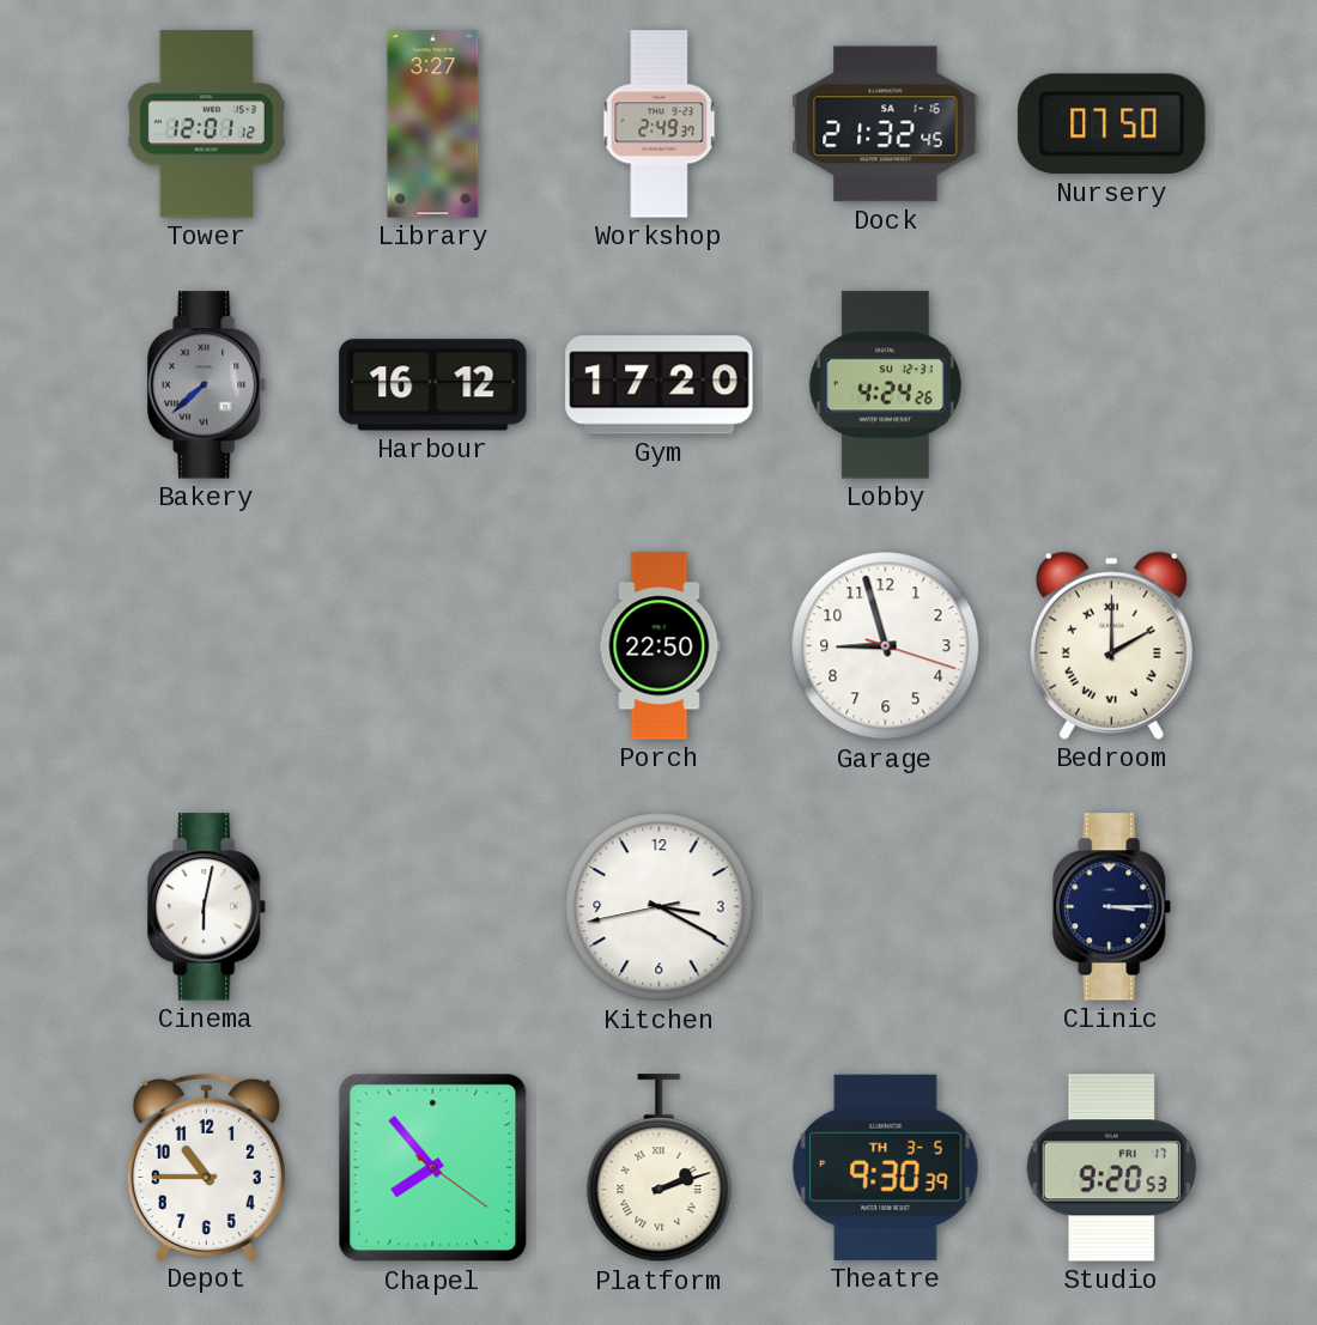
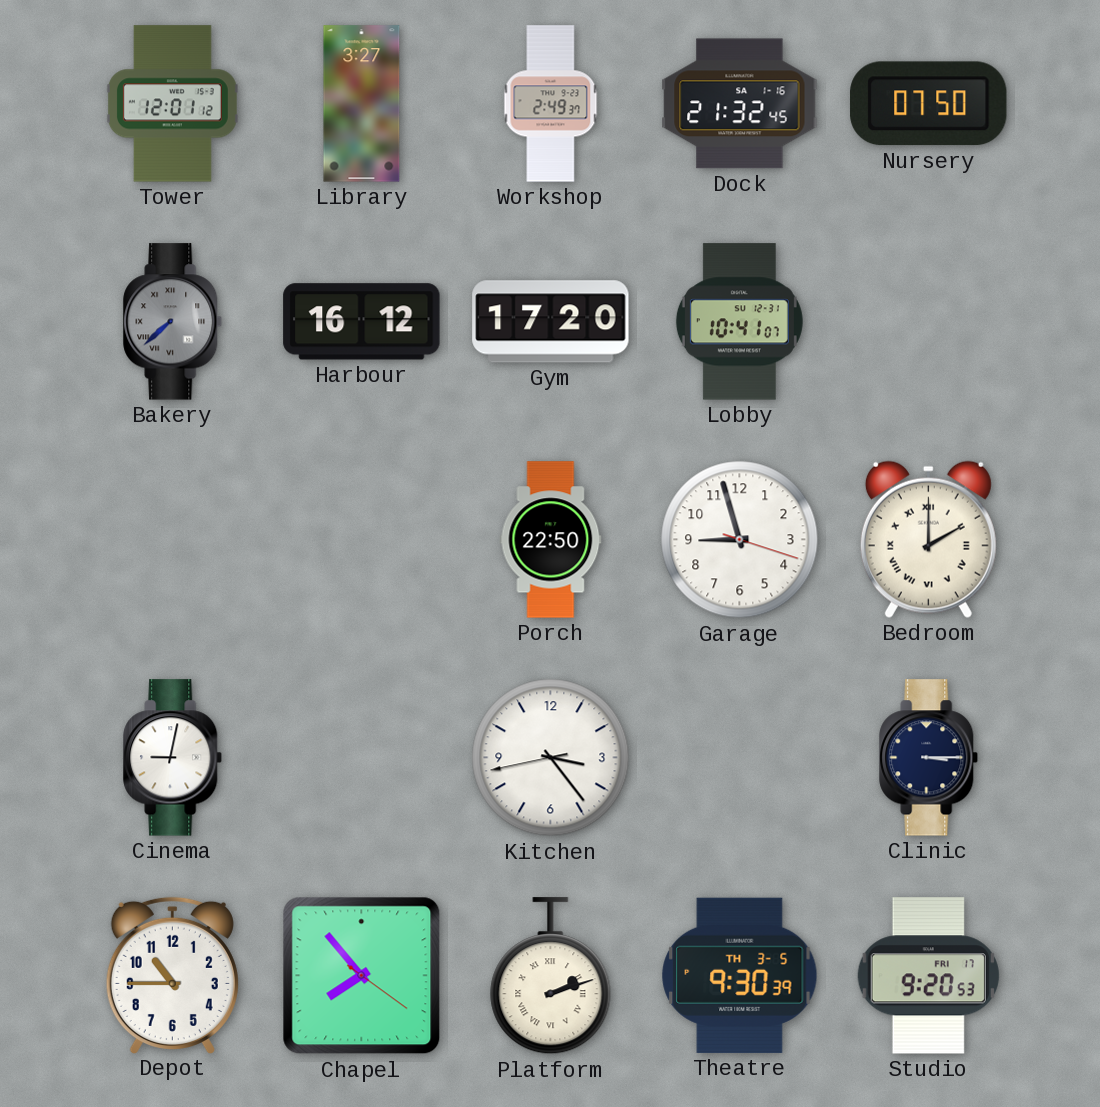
Lobby: 4:24 -> 10:41 (739, 322)
Cinema: 6:02 -> 9:02 (173, 758)
Kitchen: 3:19 -> 3:23 (551, 758)
